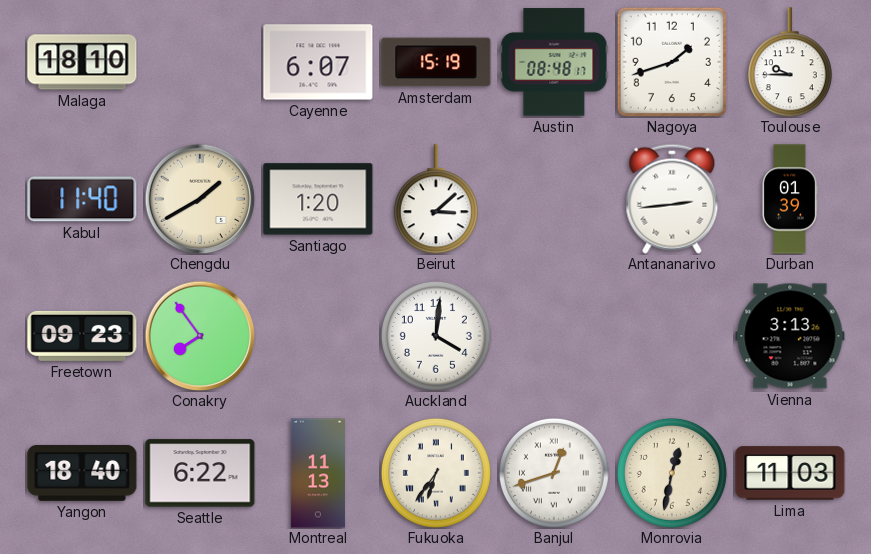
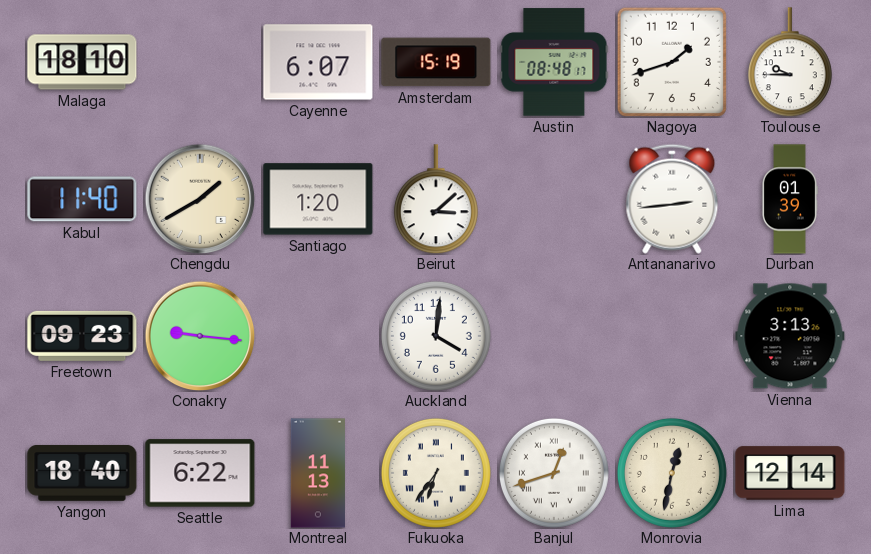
Conakry: 7:54 -> 9:16 (200, 336)
Lima: 11:03 -> 12:14 (790, 473)
